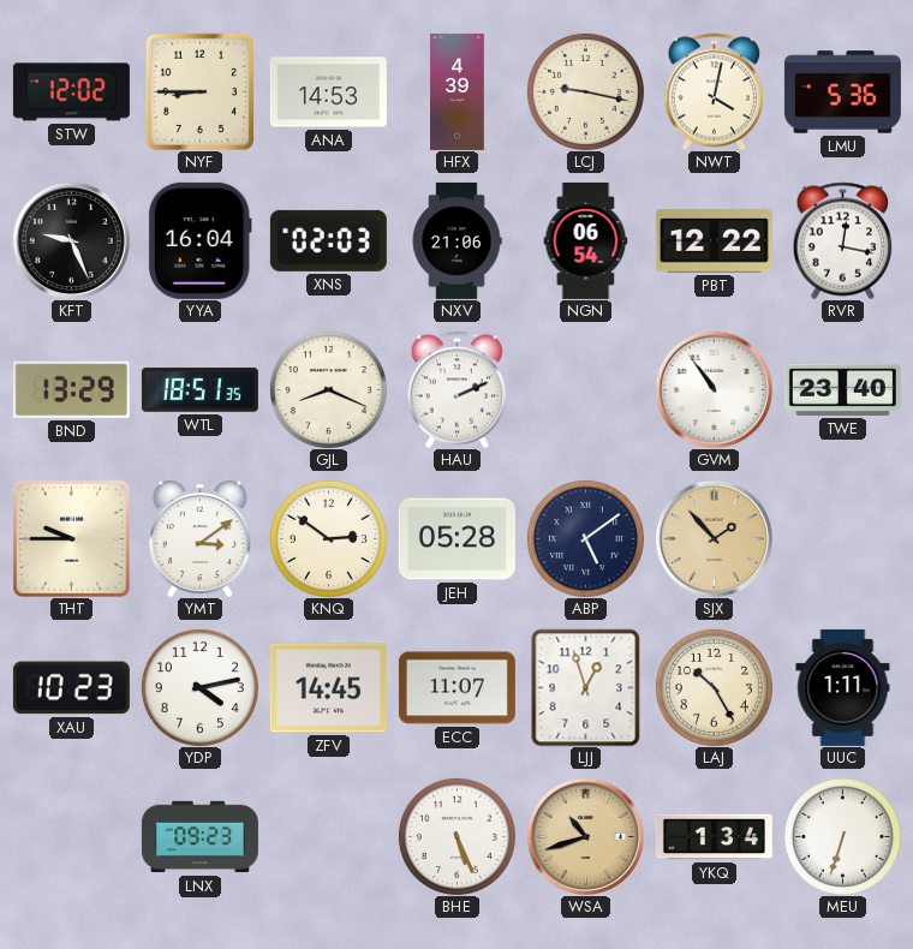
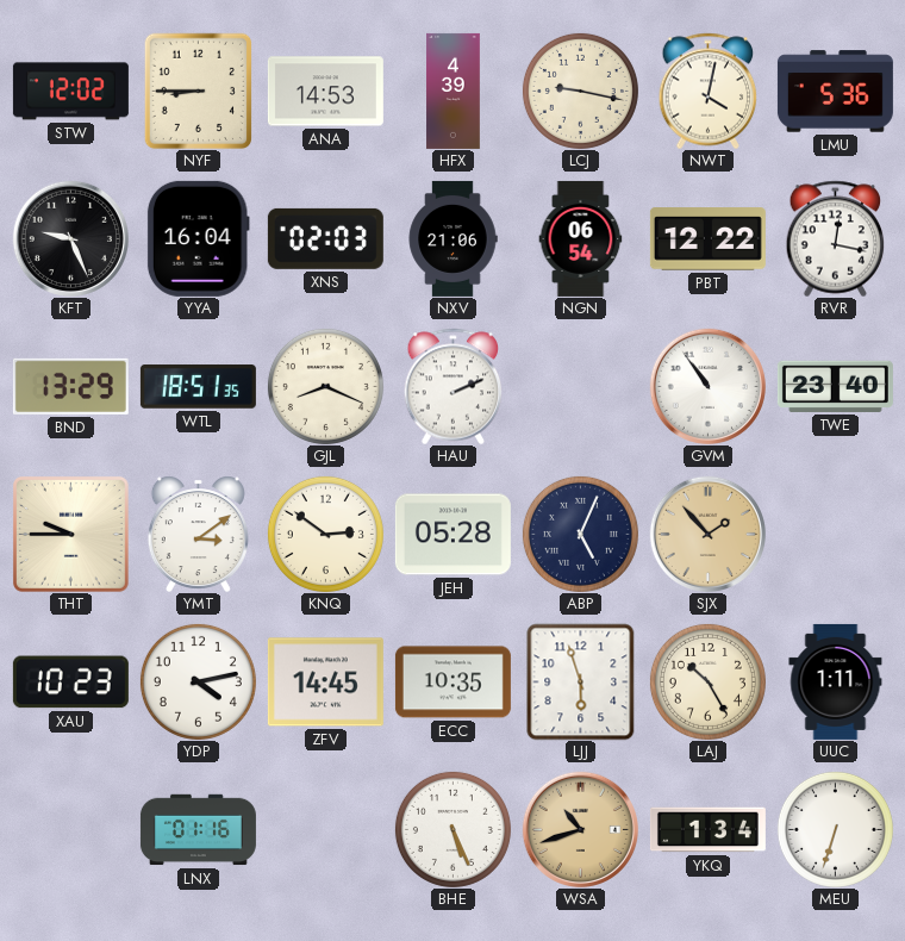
ABP: 5:09 -> 5:04 (580, 534)
ECC: 11:07 -> 10:35 (453, 683)
LJJ: 12:57 -> 5:57 (581, 681)
LNX: 09:23 -> 01:16 (198, 830)
